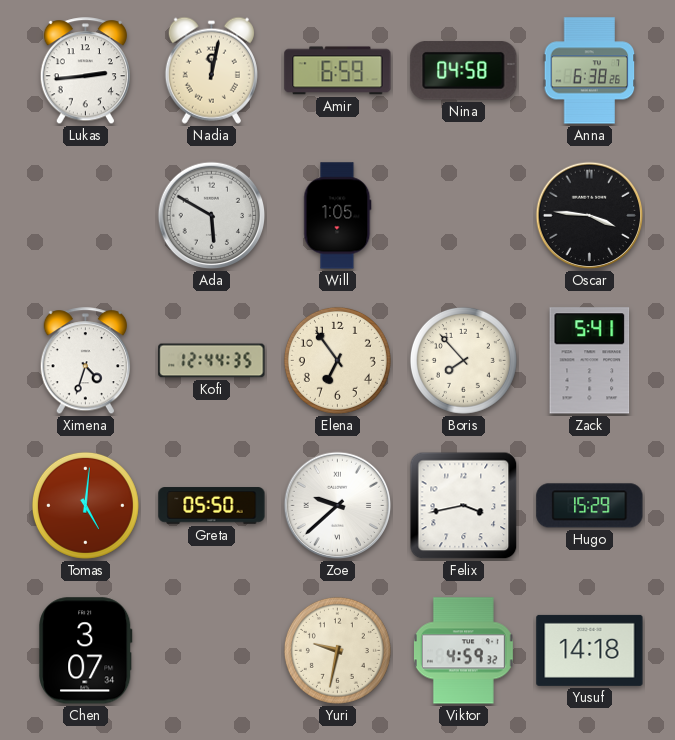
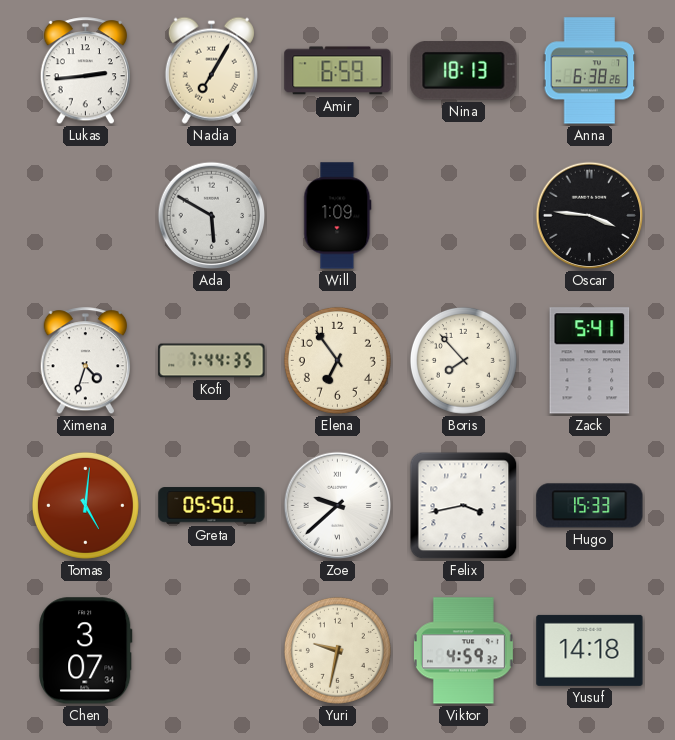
Nadia: 12:02 -> 7:05 (211, 70)
Nina: 04:58 -> 18:13 (464, 71)
Will: 1:05 -> 1:09 (338, 216)
Kofi: 12:44 -> 7:44 (212, 361)
Hugo: 15:29 -> 15:33 (590, 506)
